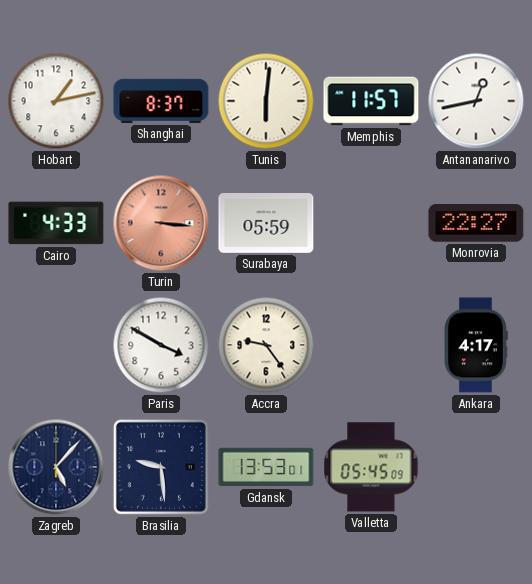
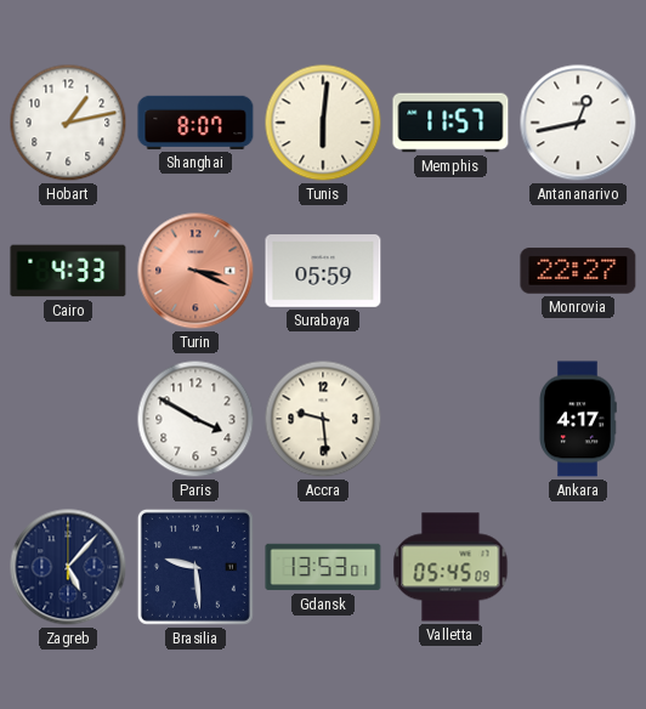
Shanghai: 8:37 -> 8:07 (195, 123)
Turin: 3:16 -> 3:19 (195, 271)
Accra: 9:24 -> 9:29 (323, 419)
